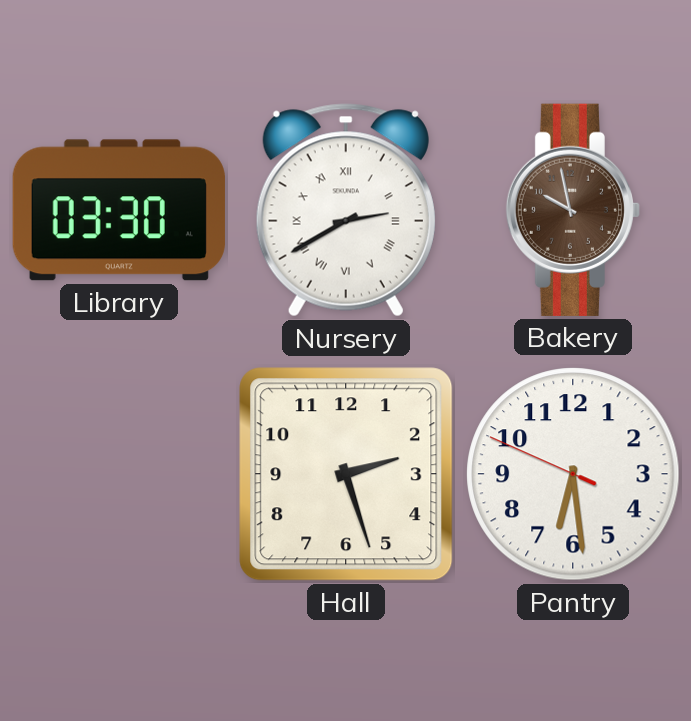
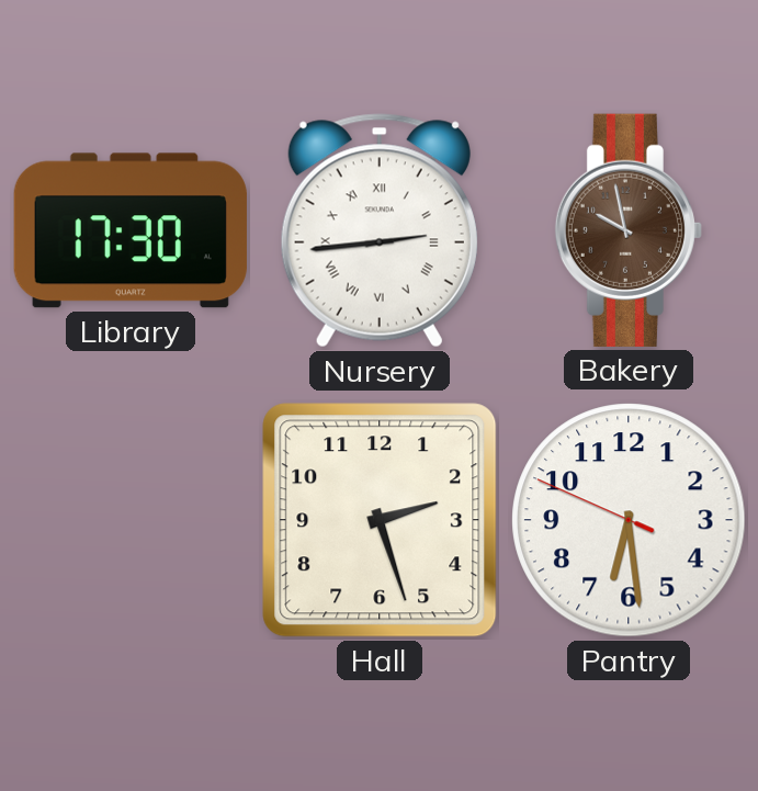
Library: 03:30 -> 17:30 (131, 230)
Nursery: 2:40 -> 2:44 (380, 230)
